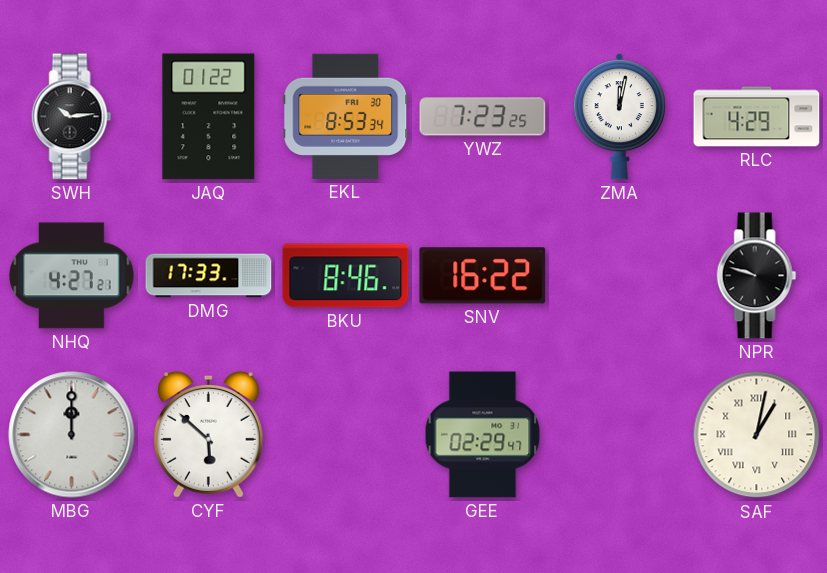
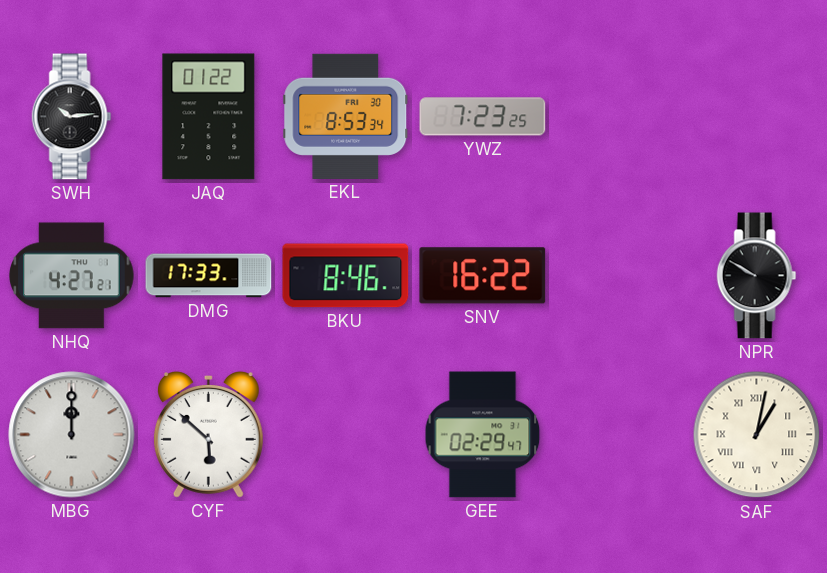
ZMA: 12:02 -> none (619, 117)
RLC: 4:29 -> none (757, 117)
NPR: 9:48 -> 9:50 (757, 276)
